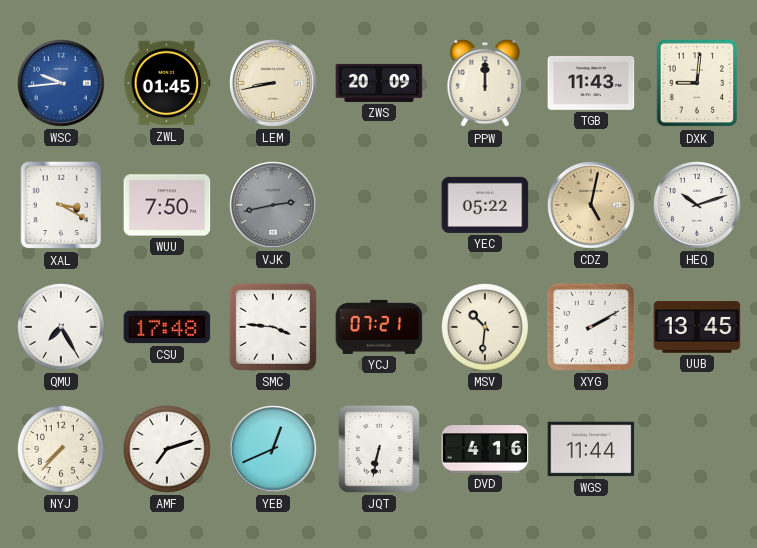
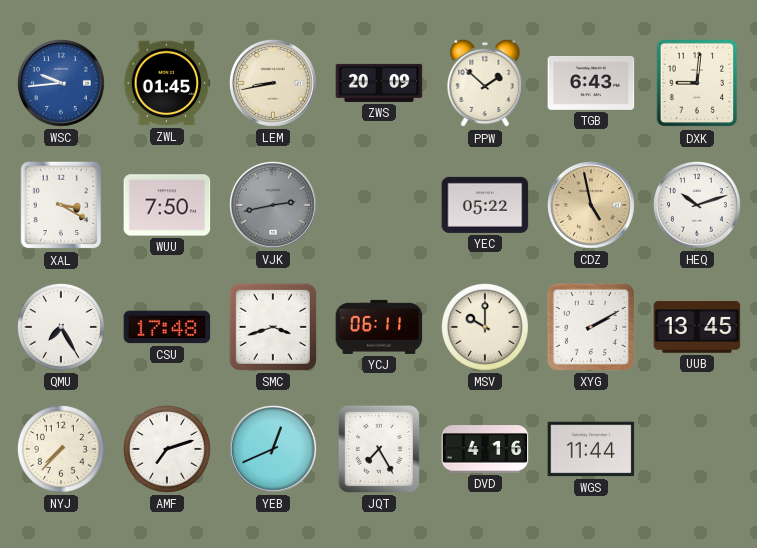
PPW: 12:00 -> 1:52 (485, 83)
TGB: 11:43 -> 6:43 (591, 83)
CDZ: 5:02 -> 4:58 (592, 206)
SMC: 3:46 -> 3:42 (273, 327)
YCJ: 07:21 -> 06:11 (379, 327)
MSV: 10:31 -> 10:00 (485, 327)
JQT: 6:32 -> 7:25 (379, 449)
